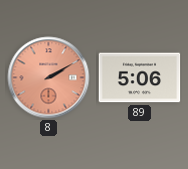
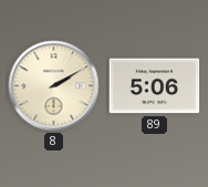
8 dial: salmon -> cream (54, 86)
